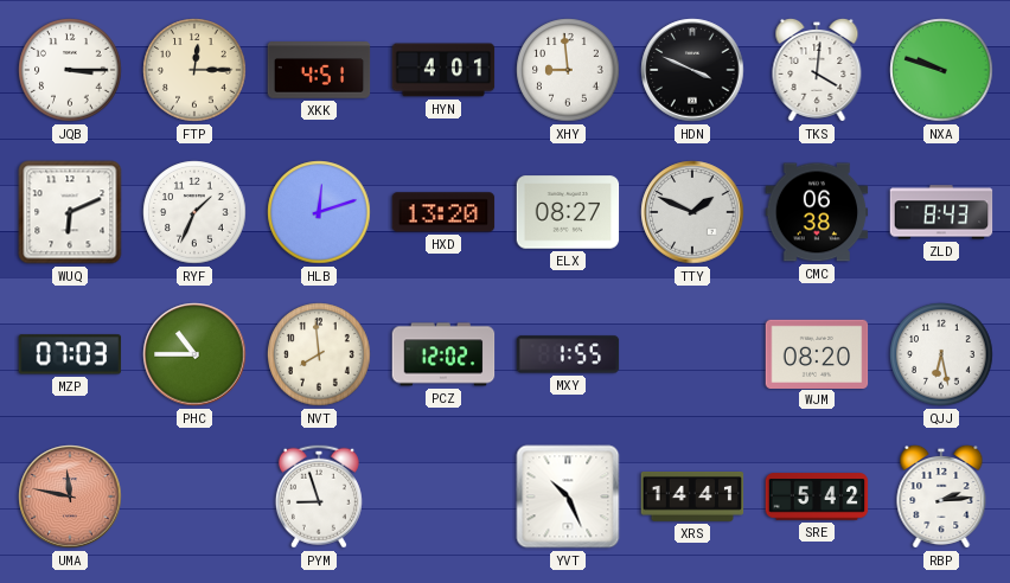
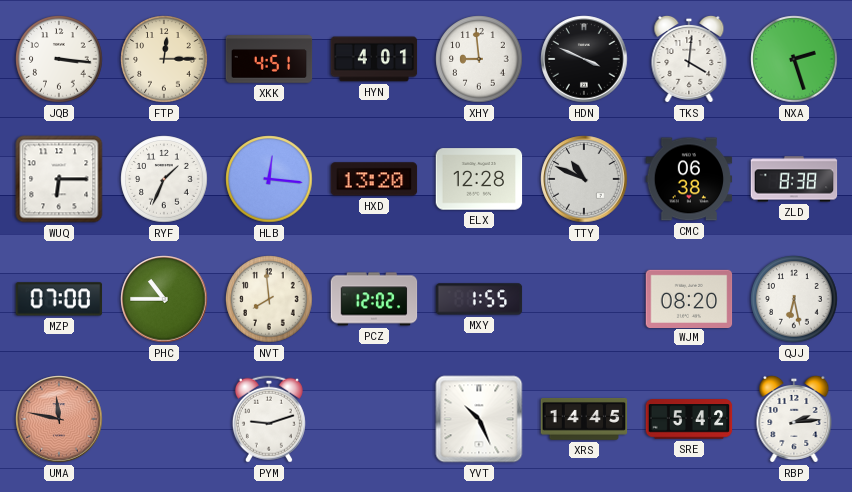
JQB: 3:15 -> 3:16 (59, 59)
NXA: 9:48 -> 2:27 (794, 59)
WUQ: 6:11 -> 6:15 (59, 179)
HLB: 12:12 -> 12:16 (269, 179)
ELX: 08:27 -> 12:28 (479, 179)
TTY: 1:49 -> 10:49 (584, 179)
ZLD: 8:43 -> 8:38 (794, 179)
MZP: 07:03 -> 07:00 (59, 299)
PYM: 8:57 -> 9:12 (269, 419)
XRS: 14:41 -> 14:45 (584, 420)
